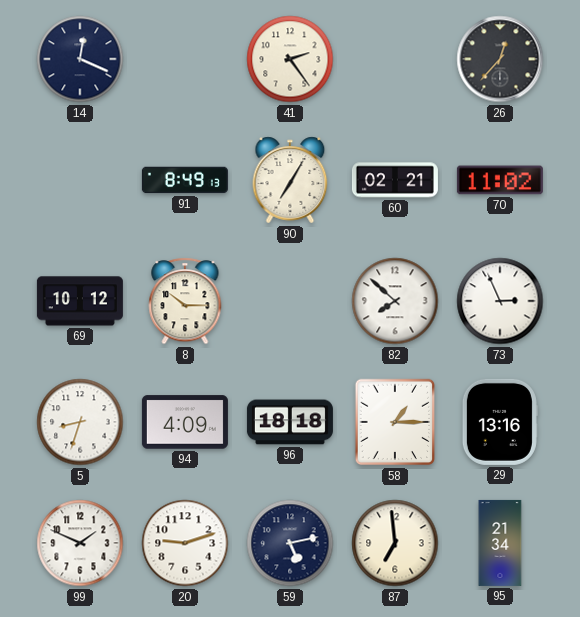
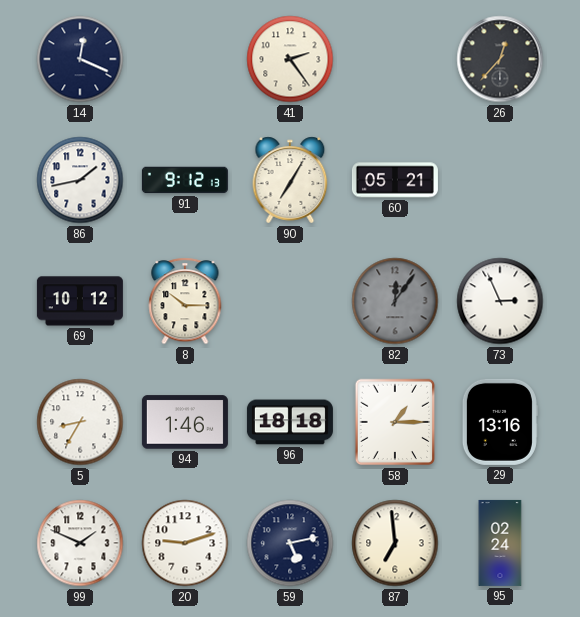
86: none -> 1:43 (80, 180)
91: 8:49 -> 9:12 (185, 180)
60: 02:21 -> 05:21 (395, 180)
70: 11:02 -> none (500, 180)
82: 7:52 -> 12:06 (395, 301)
82 dial: white -> grey (395, 301)
5: 8:33 -> 8:35 (80, 422)
94: 4:09 -> 1:46 (185, 422)
95: 21:34 -> 02:24 (500, 543)
